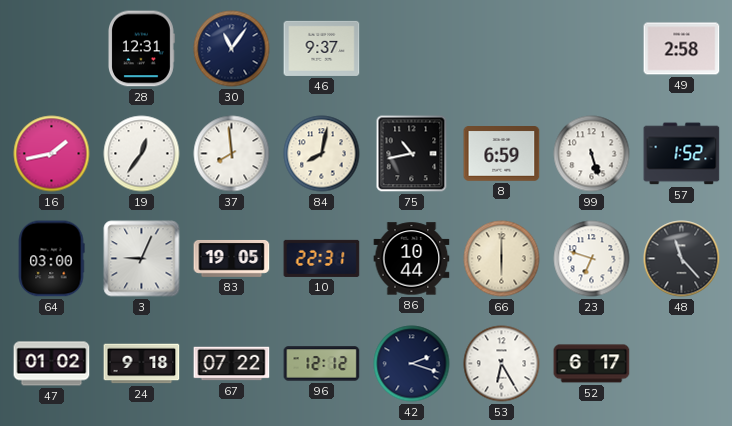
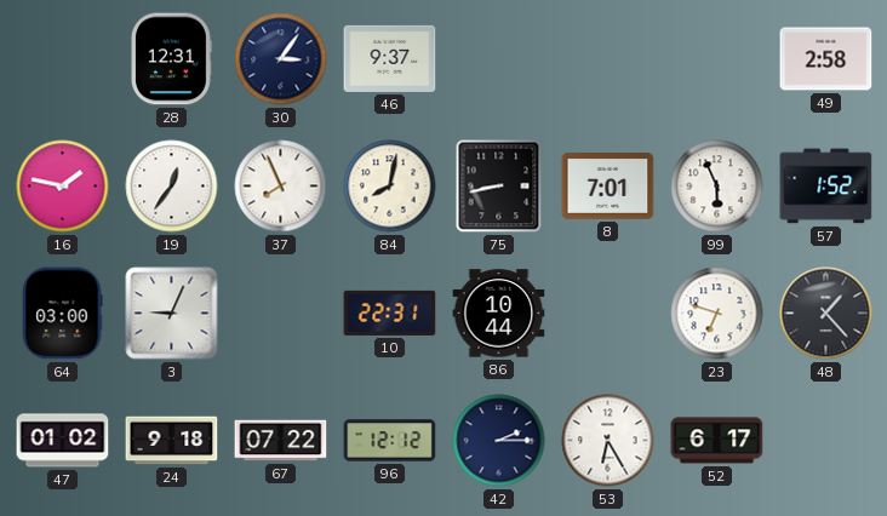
30: 11:06 -> 3:06 (281, 59)
16: 1:43 -> 1:47 (63, 187)
37: 7:59 -> 7:56 (281, 187)
75: 10:43 -> 8:43 (499, 187)
8: 6:59 -> 7:01 (608, 187)
99: 5:27 -> 5:56 (717, 187)
83: 19:05 -> none (232, 258)
66: 6:00 -> none (502, 259)
48: 11:23 -> 1:23 (826, 314)
42: 2:18 -> 2:15 (499, 441)
